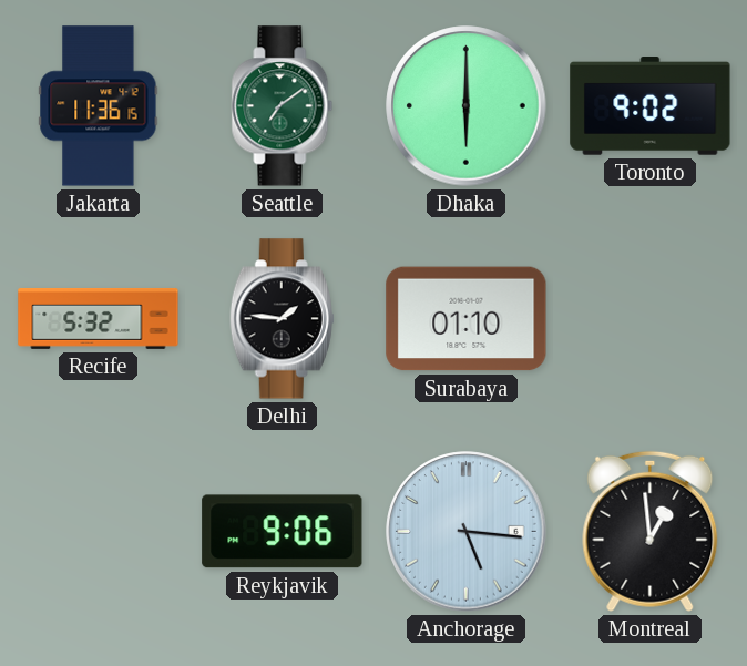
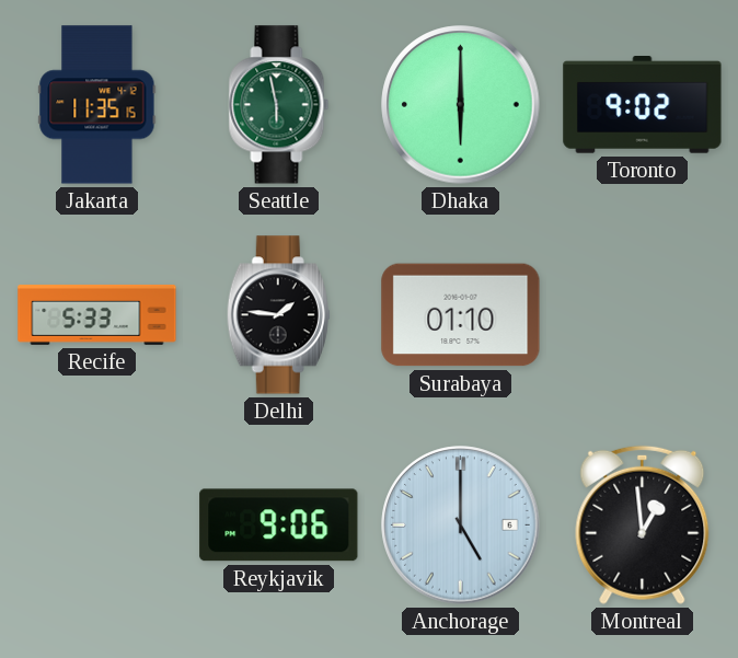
Jakarta: 11:36 -> 11:35 (97, 105)
Seattle: 7:09 -> 5:58 (279, 105)
Recife: 5:32 -> 5:33 (97, 314)
Anchorage: 5:16 -> 5:00 (461, 526)
